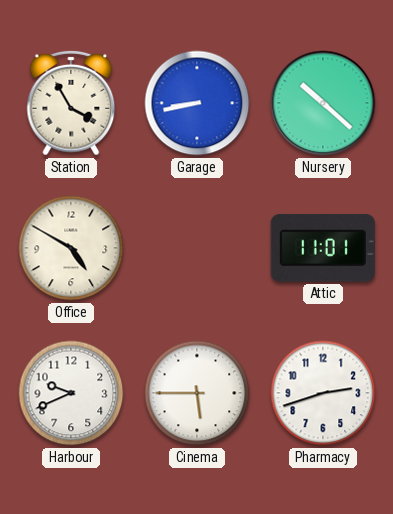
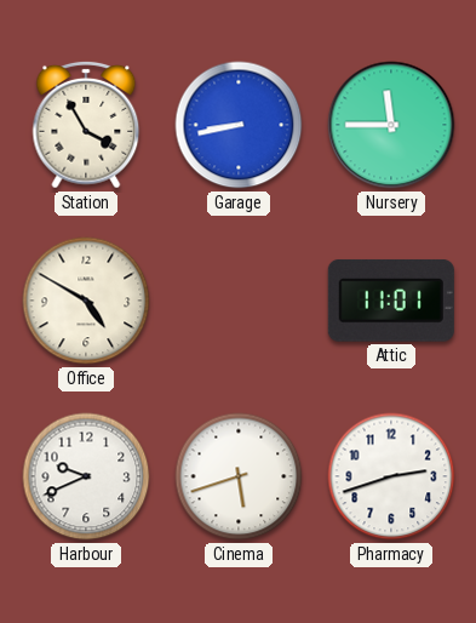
Nursery: 10:22 -> 11:45 (391, 125)
Cinema: 5:45 -> 5:42 (239, 476)
